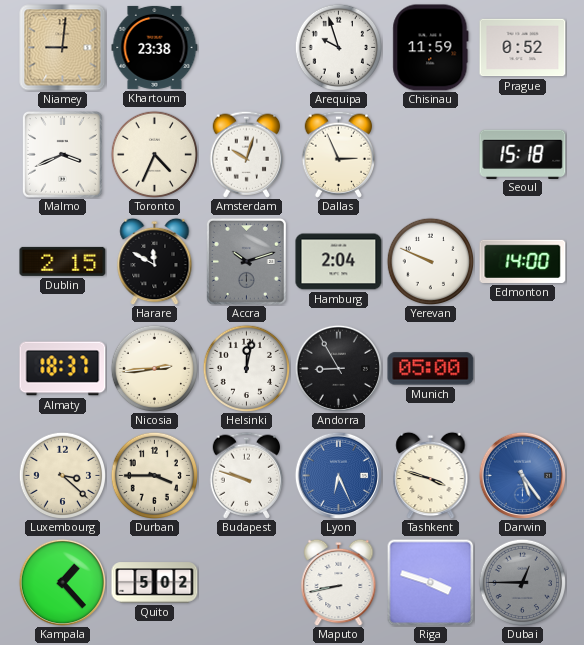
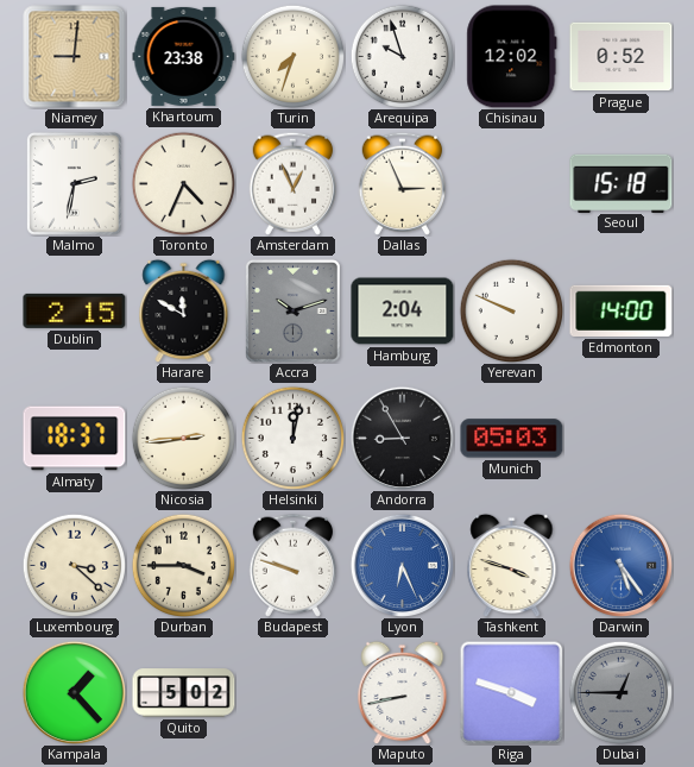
Turin: none -> 7:33 (292, 56)
Chisinau: 11:59 -> 12:02 (512, 57)
Malmo: 3:41 -> 2:32 (74, 183)
Amsterdam: 10:03 -> 12:56 (292, 183)
Munich: 05:00 -> 05:03 (512, 439)
